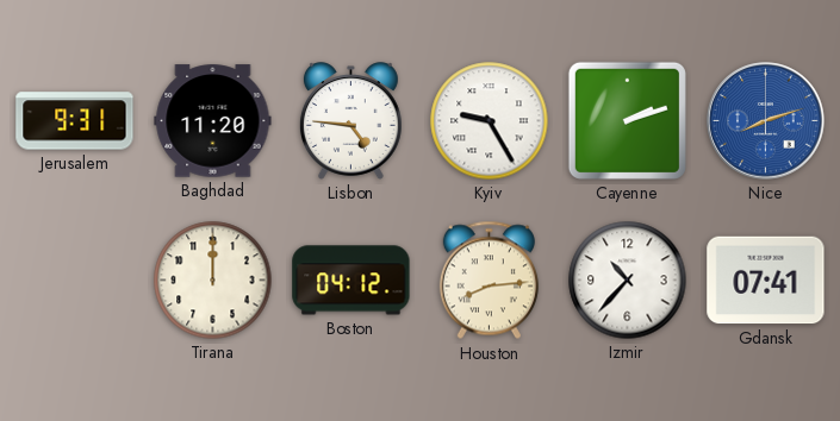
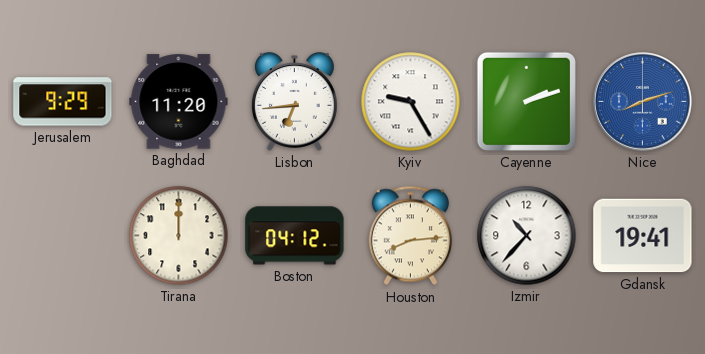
Jerusalem: 9:31 -> 9:29 (63, 102)
Lisbon: 4:46 -> 6:44 (294, 102)
Gdansk: 07:41 -> 19:41 (643, 236)
